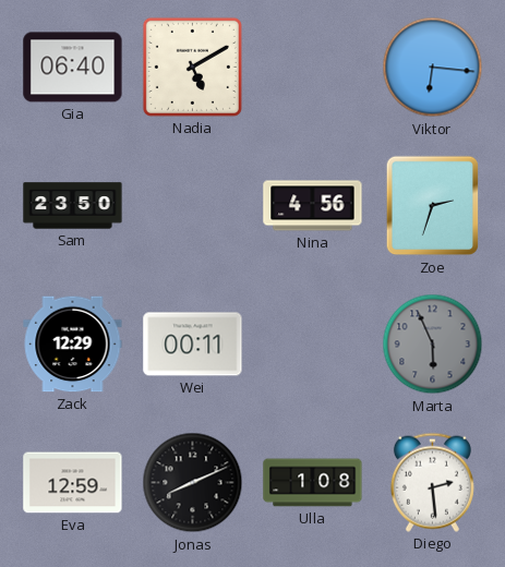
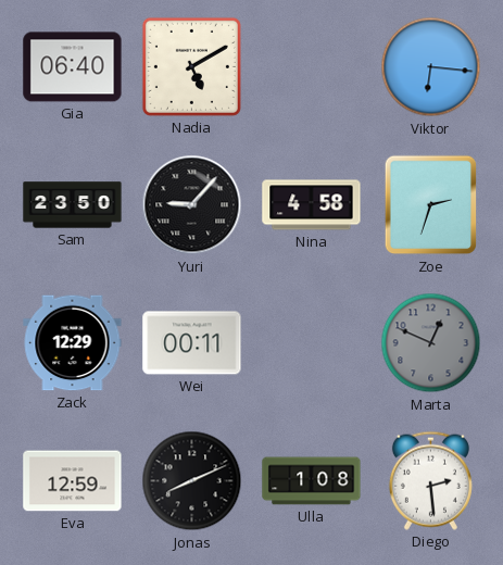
Yuri: none -> 9:07 (192, 205)
Nina: 4:56 -> 4:58 (312, 205)
Marta: 5:56 -> 12:49 (431, 343)
